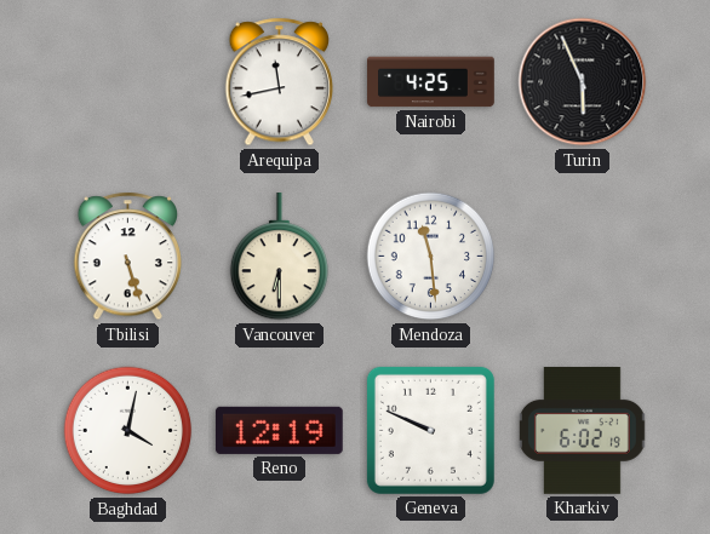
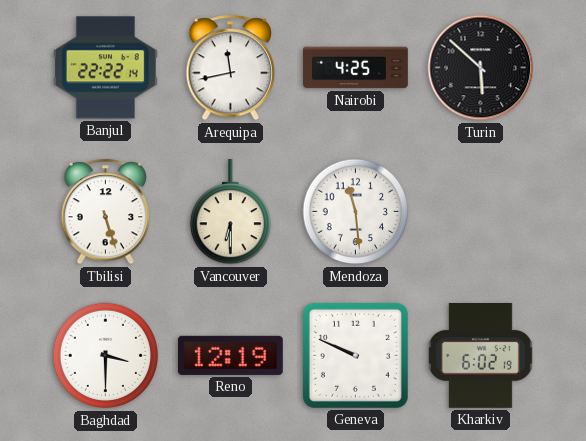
Banjul: none -> 22:22 (106, 68)
Turin: 5:56 -> 5:52 (481, 68)
Baghdad: 4:02 -> 3:30 (106, 356)
